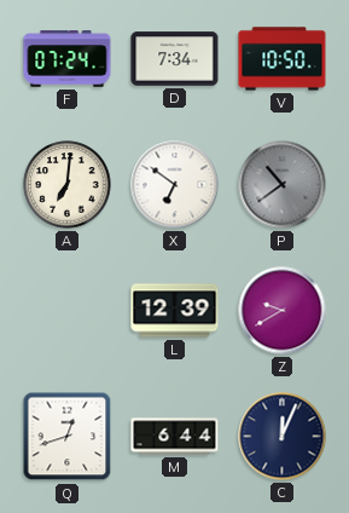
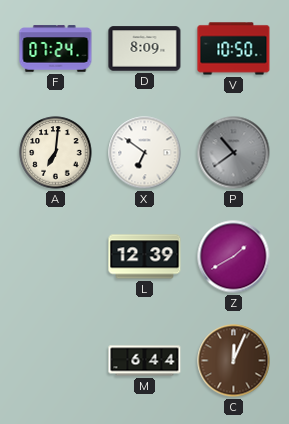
D: 7:34 -> 8:09 (145, 49)
Z: 9:40 -> 1:40 (234, 257)
Q: 12:42 -> none (68, 437)
C dial: navy -> brown (234, 361)
